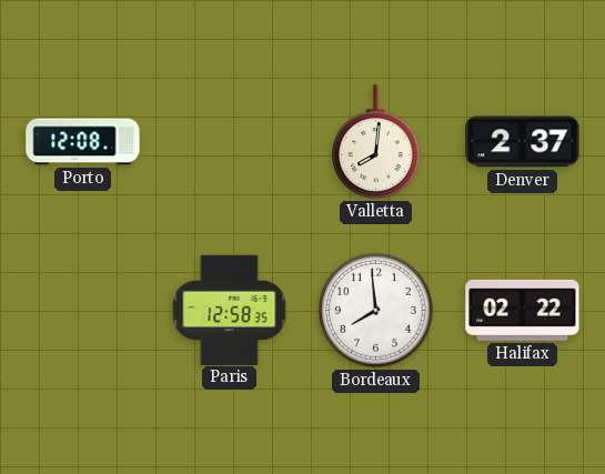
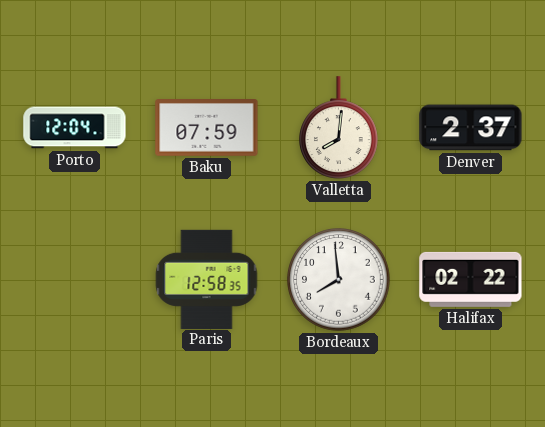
Porto: 12:08 -> 12:04 (75, 128)
Baku: none -> 07:59 (207, 128)
